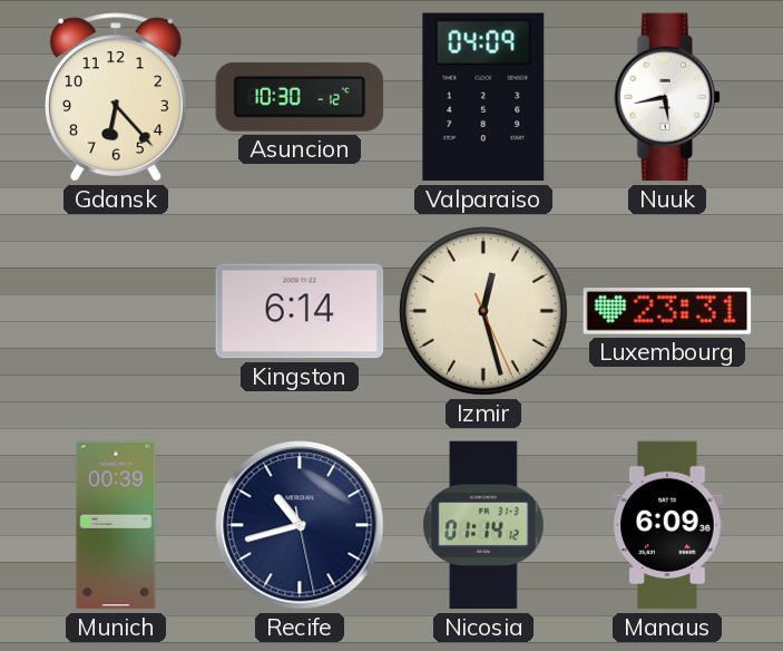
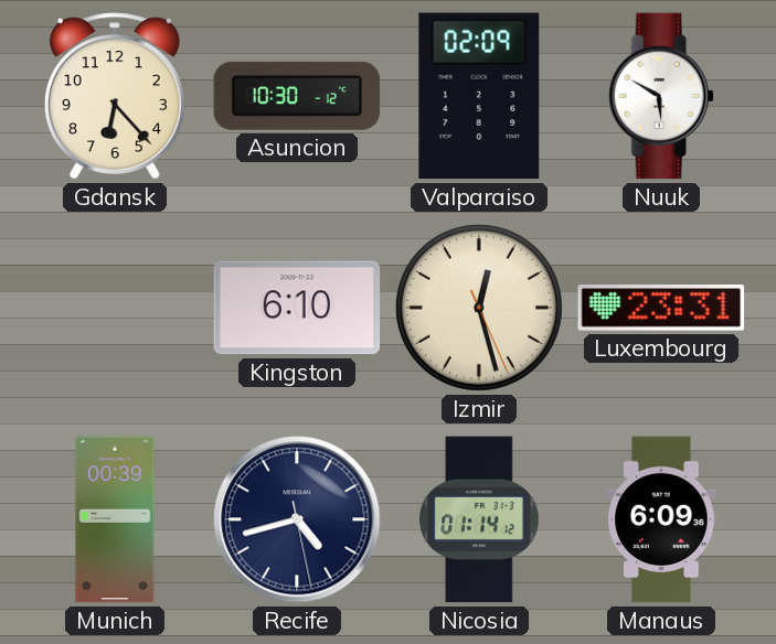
Valparaiso: 04:09 -> 02:09 (479, 96)
Nuuk: 5:43 -> 5:50 (661, 96)
Kingston: 6:14 -> 6:10 (297, 308)
Recife: 10:42 -> 4:42 (297, 519)
